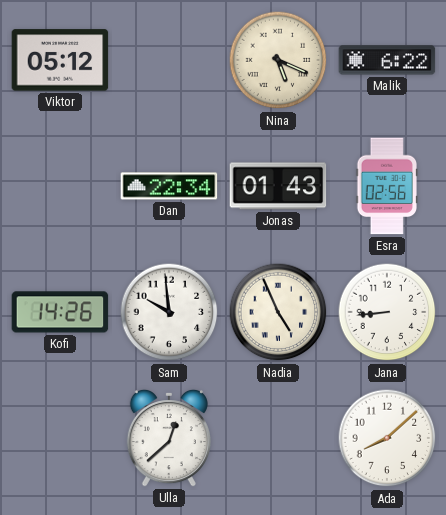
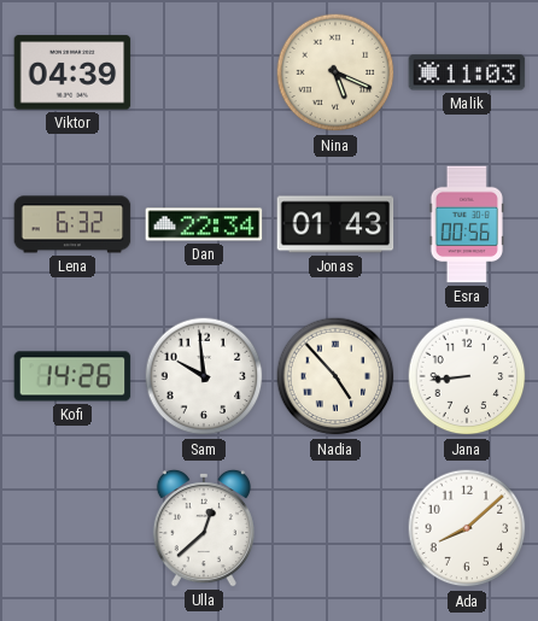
Viktor: 05:12 -> 04:39 (72, 72)
Malik: 6:22 -> 11:03 (467, 72)
Lena: none -> 6:32 (72, 224)
Esra: 02:56 -> 00:56 (466, 224)
Nadia: 4:56 -> 4:53 (335, 376)
